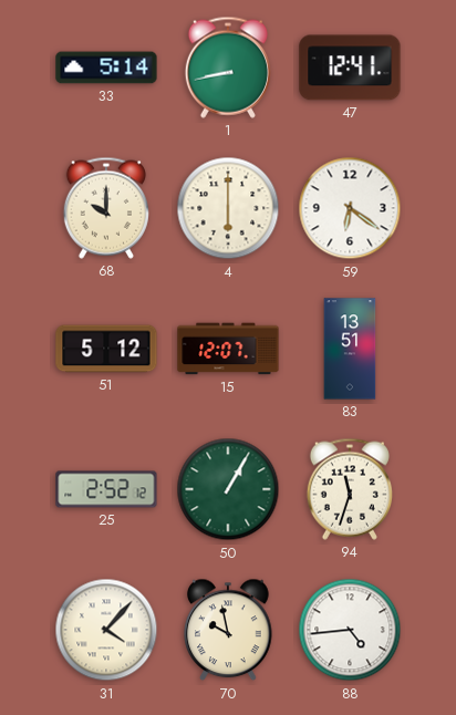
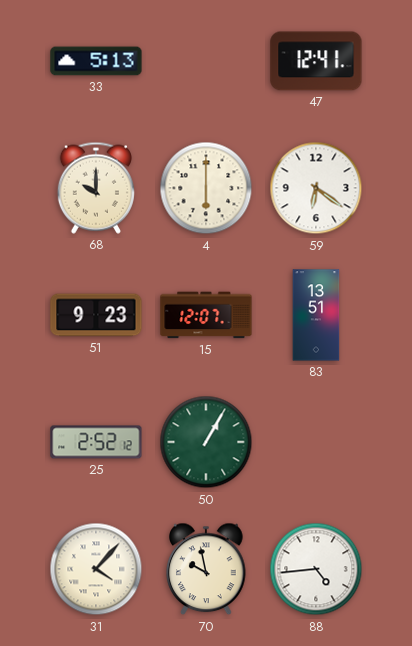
33: 5:14 -> 5:13 (96, 61)
1: 8:43 -> none (228, 68)
51: 5:12 -> 9:23 (96, 315)
94: 11:33 -> none (350, 489)
